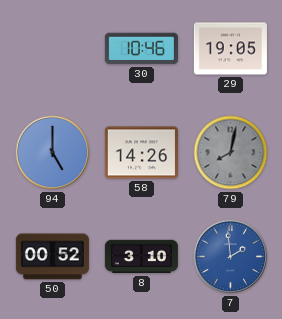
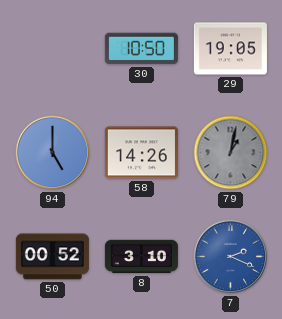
30: 10:46 -> 10:50 (141, 49)
79: 8:02 -> 1:02 (231, 153)
7: 1:59 -> 2:19 (231, 257)
